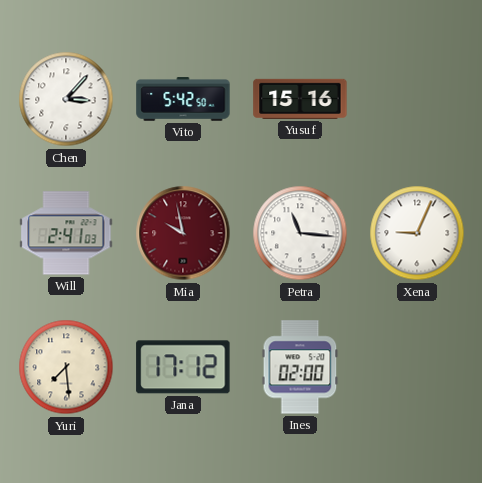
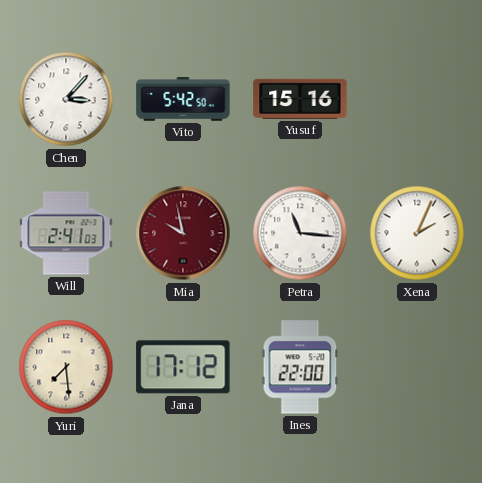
Xena: 9:04 -> 2:04 (417, 233)
Ines: 02:00 -> 22:00 (300, 367)
